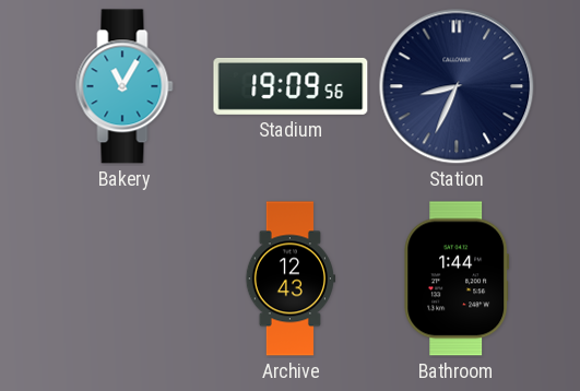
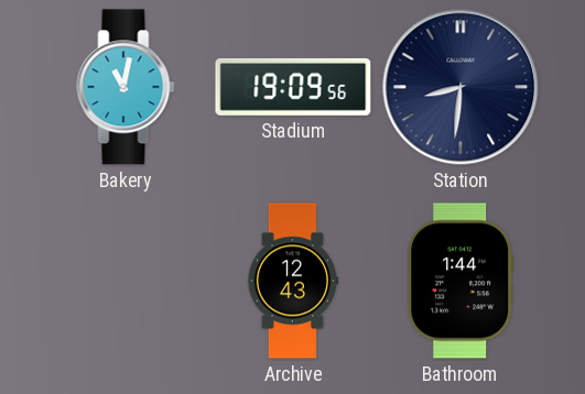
Bakery: 11:05 -> 11:02 (126, 87)
Station: 8:34 -> 8:31 (461, 87)
